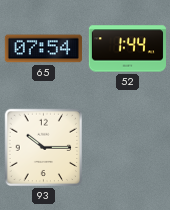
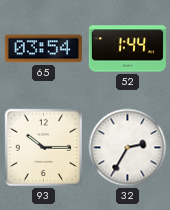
65: 07:54 -> 03:54 (43, 49)
32: none -> 2:35 (128, 148)
